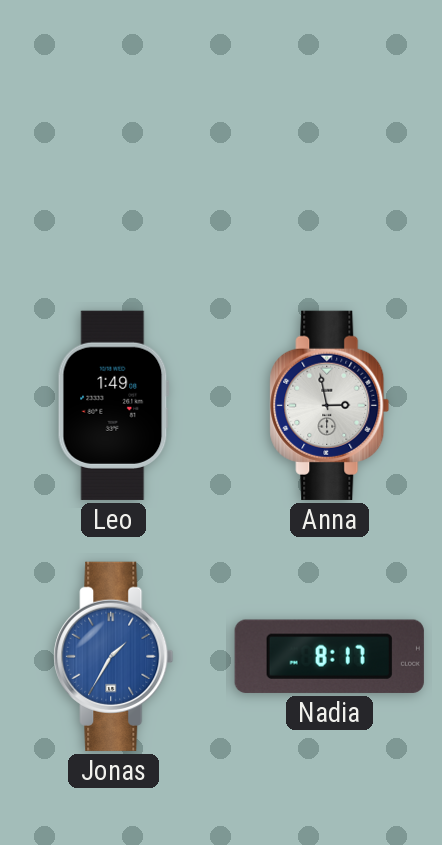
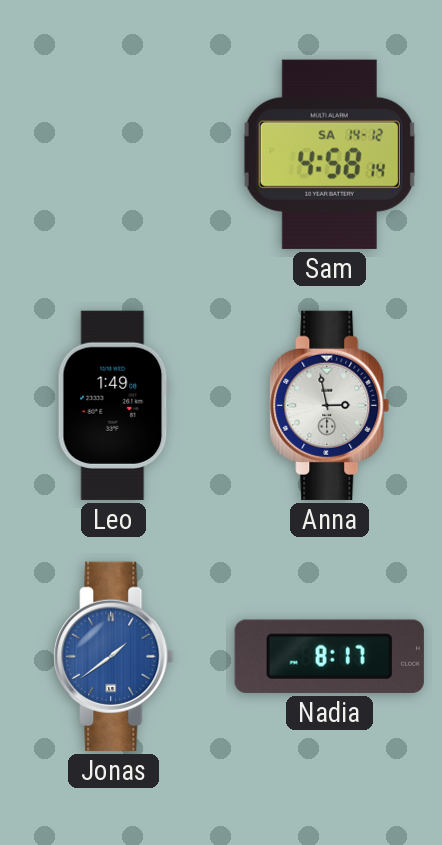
Sam: none -> 4:58 (329, 154)
Jonas: 1:35 -> 1:39 (114, 656)
